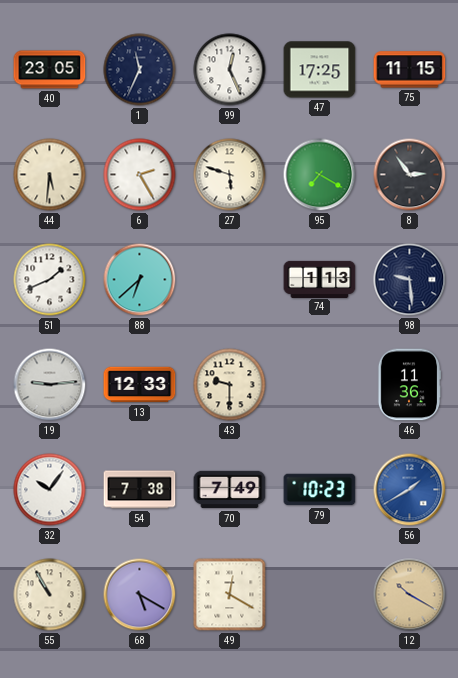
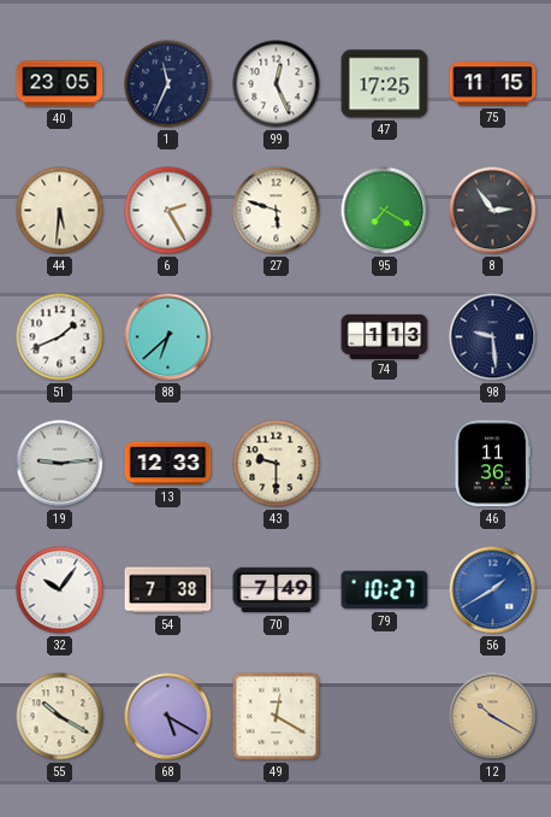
79: 10:23 -> 10:27 (385, 590)
55: 10:55 -> 10:20 (60, 717)
